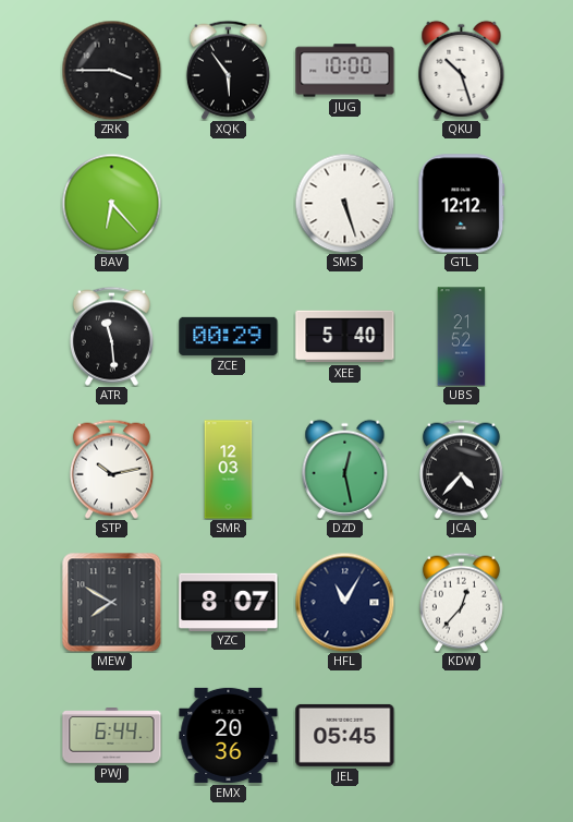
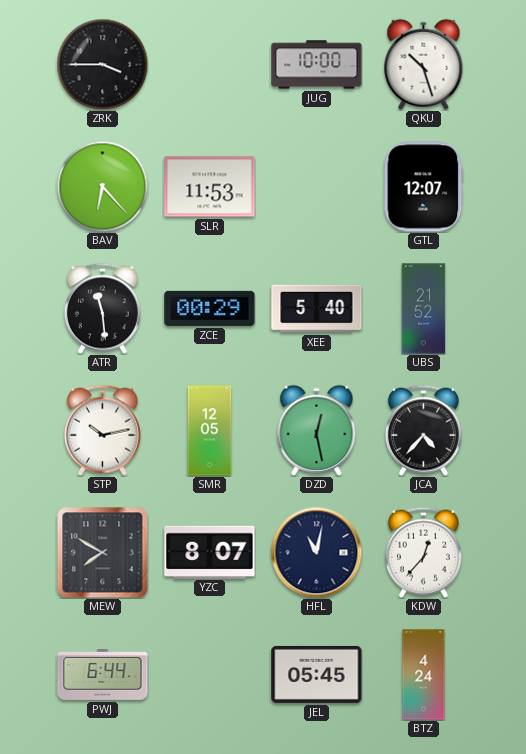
XQK: 5:54 -> none (228, 70)
SLR: none -> 11:53 (210, 187)
SMS: 5:27 -> none (344, 203)
GTL: 12:12 -> 12:07 (424, 187)
SMR: 12:03 -> 12:05 (210, 431)
HFL: 11:05 -> 11:02 (316, 552)
EMX: 20:36 -> none (229, 735)
BTZ: none -> 4:24 (424, 675)
